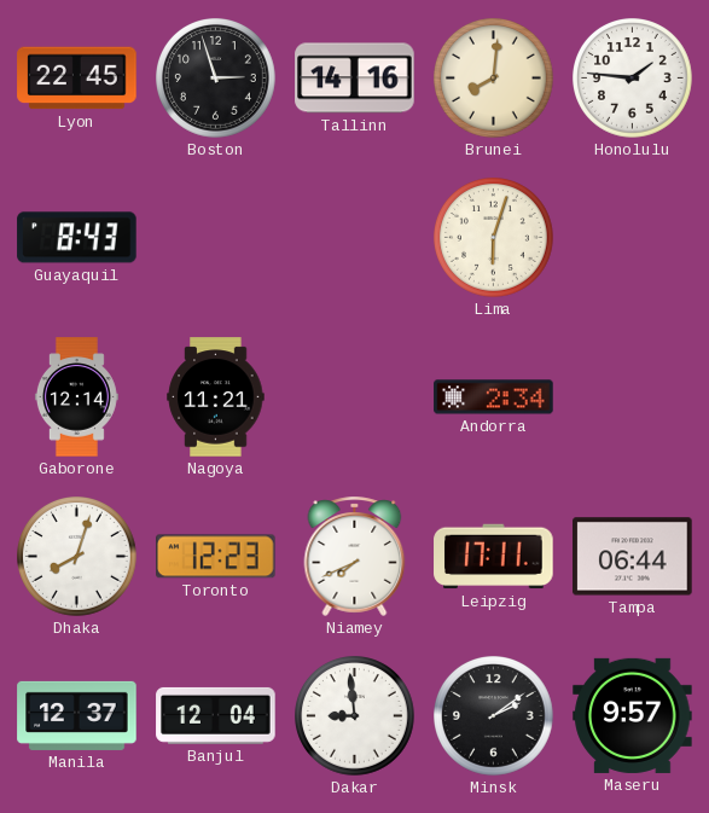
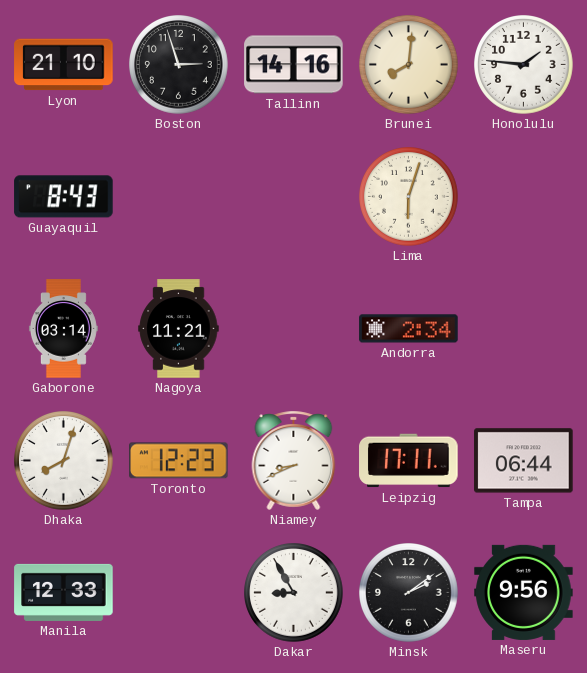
Lyon: 22:45 -> 21:10 (64, 65)
Gaborone: 12:14 -> 03:14 (63, 329)
Niamey: 7:41 -> 8:41 (294, 460)
Manila: 12:37 -> 12:33 (64, 592)
Banjul: 12:04 -> none (216, 715)
Dakar: 8:59 -> 8:55 (294, 593)
Maseru: 9:57 -> 9:56 (524, 592)
